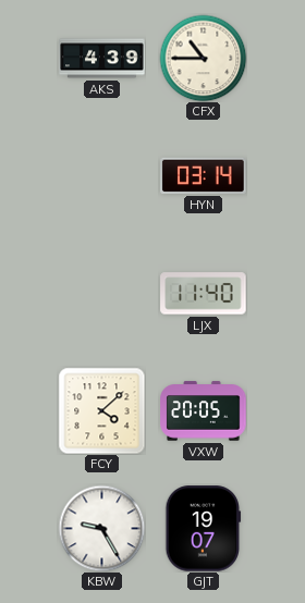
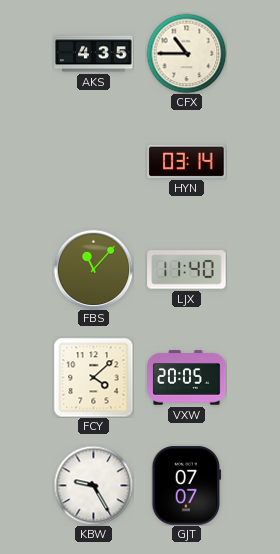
AKS: 4:39 -> 4:35 (94, 54)
FBS: none -> 11:07 (93, 269)
GJT: 19:07 -> 07:07 (187, 486)
